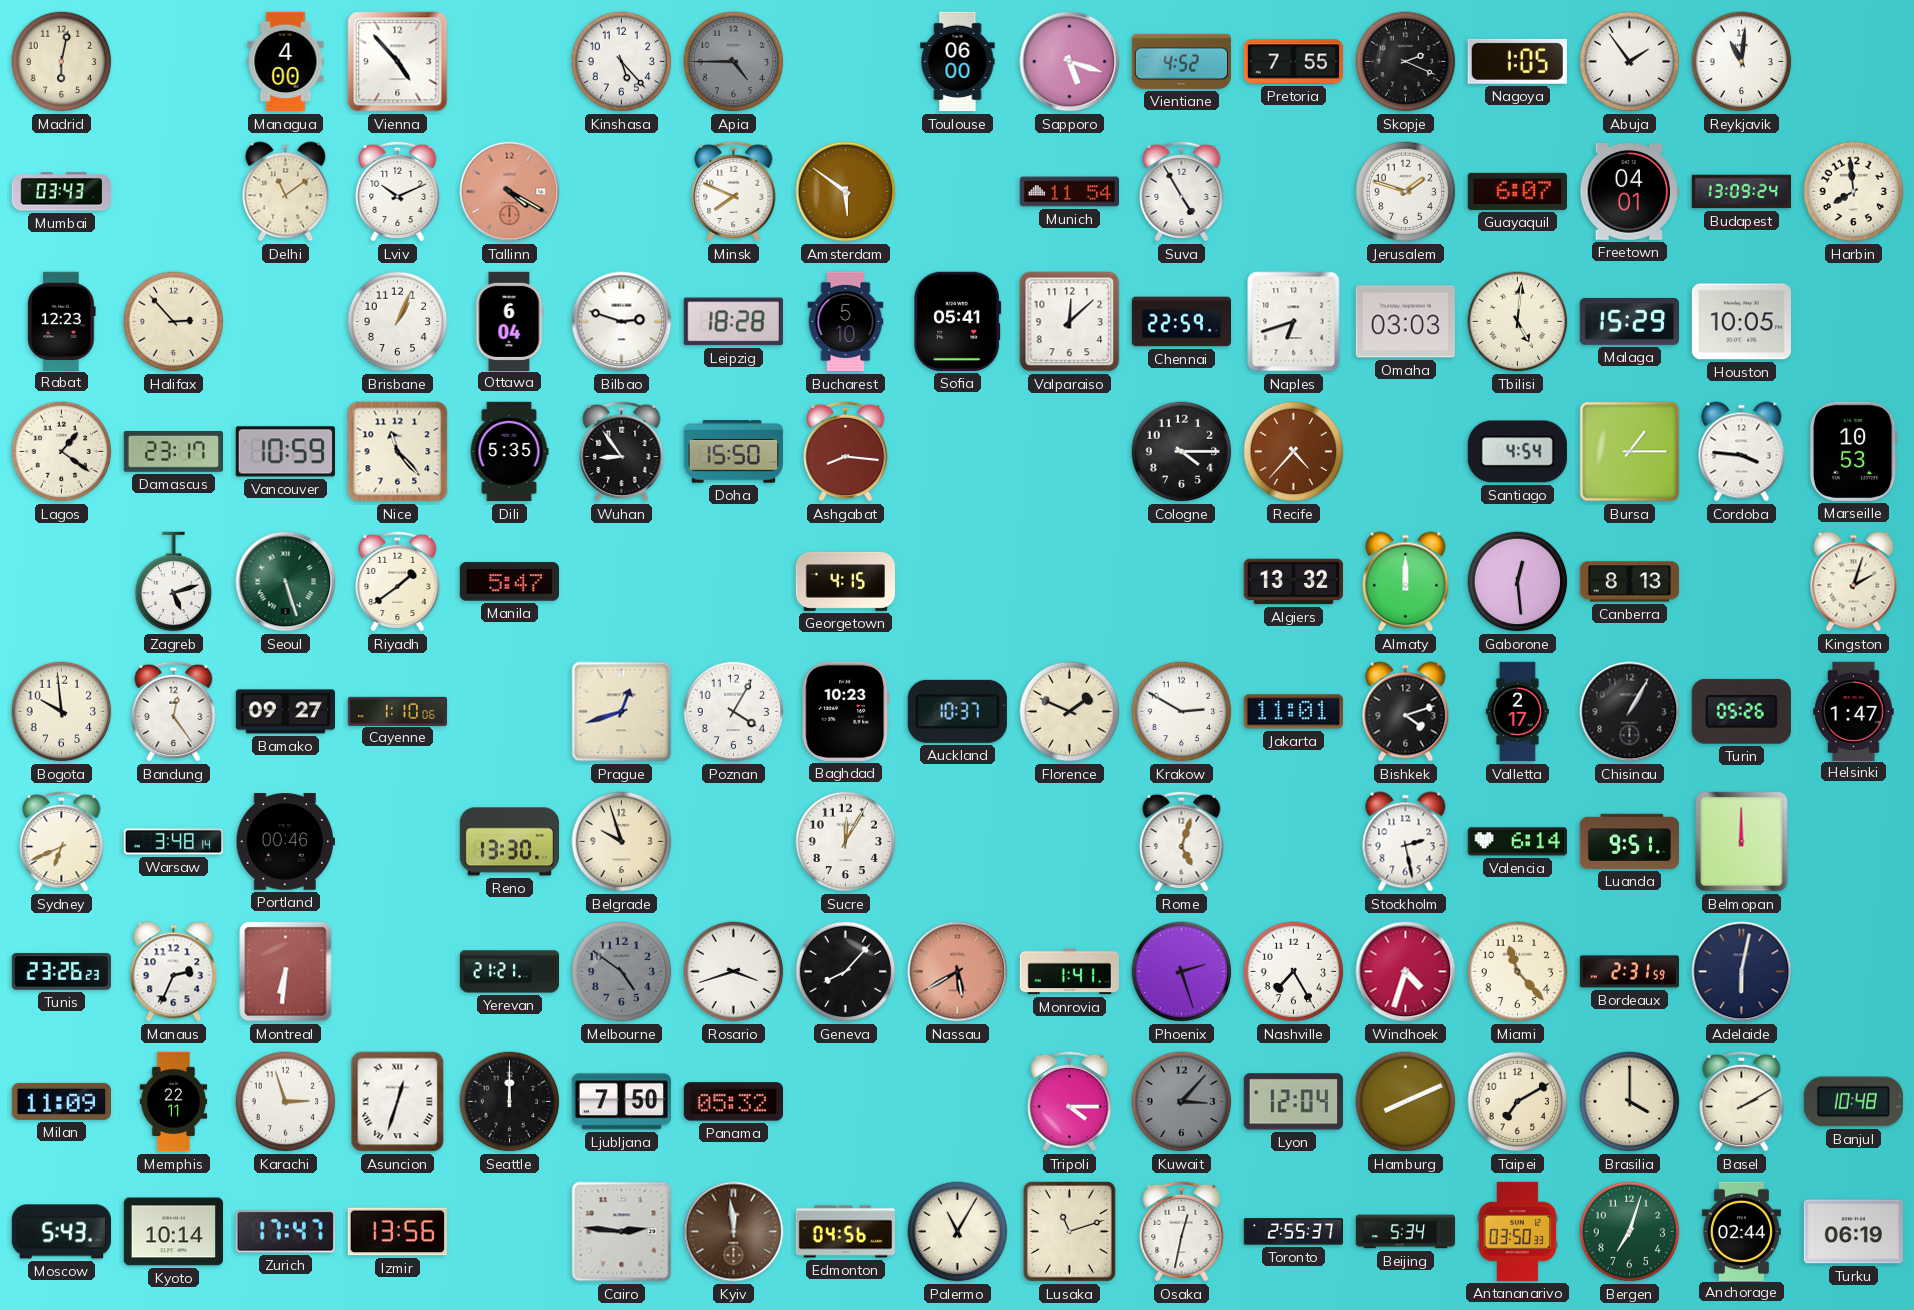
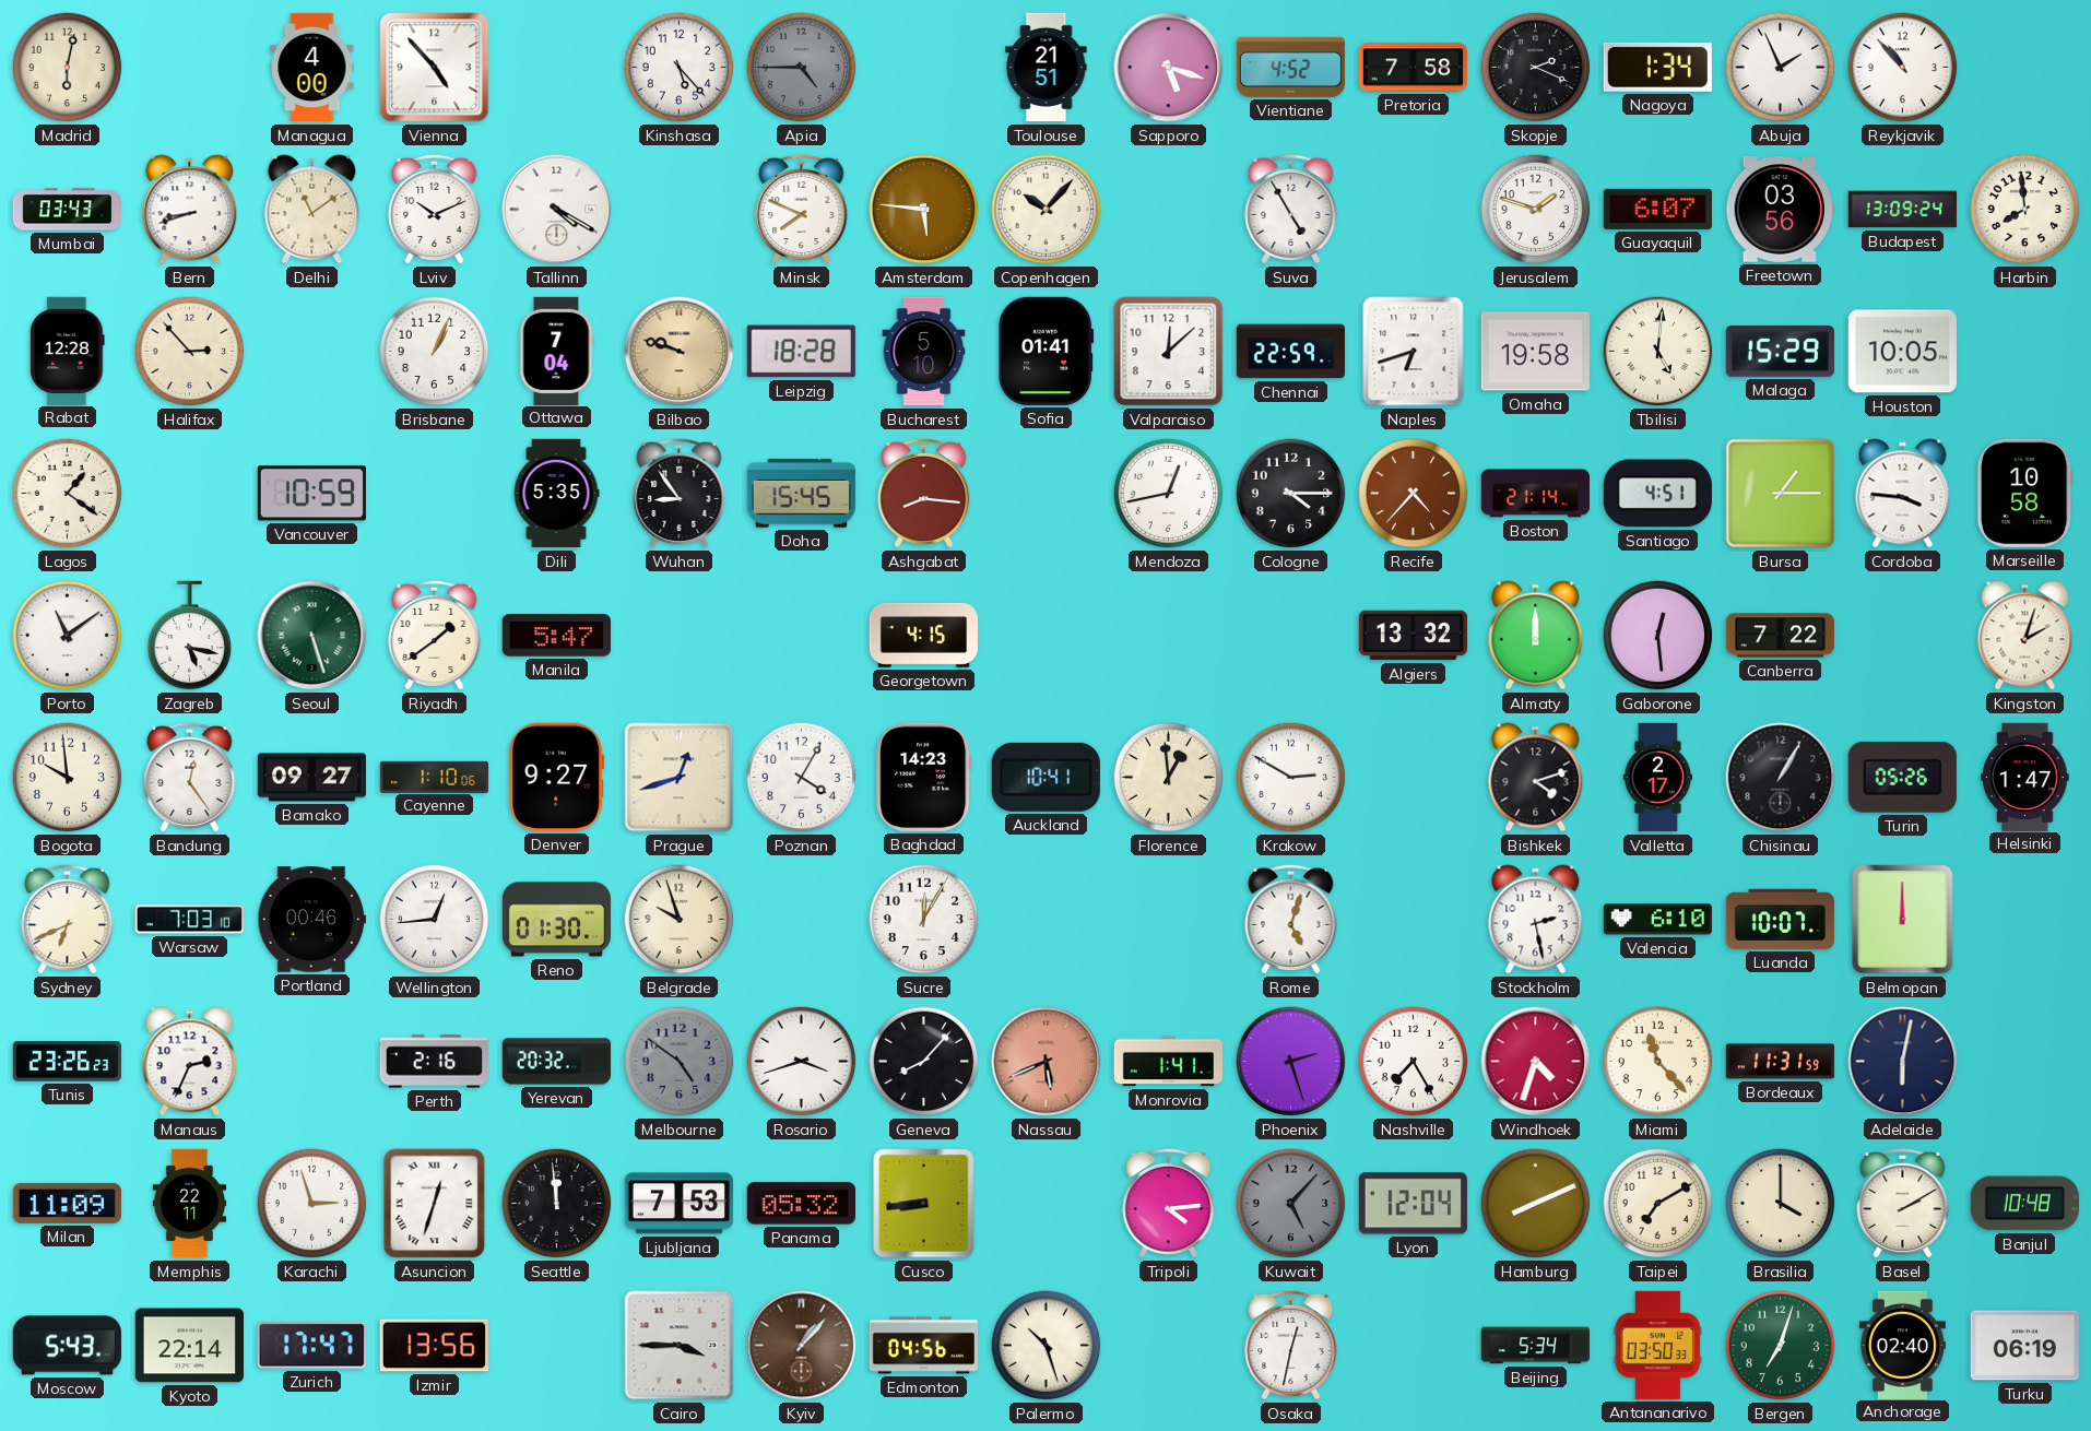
Toulouse: 06:00 -> 21:51 (1047, 68)
Pretoria: 7:55 -> 7:58 (1413, 68)
Nagoya: 1:05 -> 1:34 (1657, 67)
Abuja: 1:54 -> 1:56 (1781, 68)
Reykjavik: 11:01 -> 10:53 (1903, 68)
Bern: none -> 8:42 (190, 210)
Tallinn dial: salmon -> white (557, 210)
Amsterdam: 5:51 -> 5:46 (924, 210)
Copenhagen: none -> 10:07 (1047, 210)
Munich: 11:54 -> none (1069, 192)
Freetown: 04:01 -> 03:56 (1780, 210)
Rabat: 12:23 -> 12:28 (68, 351)
Ottawa: 6:04 -> 7:04 (556, 351)
Bilbao: 2:48 -> 9:48 (680, 352)
Bilbao dial: white -> champagne (680, 352)
Sofia: 05:41 -> 01:41 (1047, 351)
Omaha: 03:03 -> 19:58 (1535, 352)
Damascus: 23:17 -> none (173, 452)
Nice: 11:23 -> none (398, 452)
Doha: 15:50 -> 15:45 (801, 494)
Mendoza: none -> 12:43 (1169, 494)
Boston: none -> 21:14 (1535, 494)
Santiago: 4:54 -> 4:51 (1657, 494)
Marseille: 10:53 -> 10:58 (2024, 493)
Porto: none -> 11:09 (68, 636)
Zagreb: 5:12 -> 5:17 (190, 636)
Canberra: 8:13 -> 7:22 (1781, 636)
Denver: none -> 9:27 (557, 777)
Baghdad: 10:23 -> 14:23 (924, 777)
Auckland: 10:37 -> 10:41 (1045, 777)
Florence: 1:49 -> 12:59 (1169, 778)
Jakarta: 11:01 -> none (1293, 712)
Warsaw: 3:48 -> 7:03 (189, 920)
Wellington: none -> 12:44 (435, 920)
Reno: 13:30 -> 01:30 (556, 920)
Valencia: 6:14 -> 6:10 (1657, 920)
Luanda: 9:51 -> 10:07 (1780, 919)
Montreal: 6:31 -> none (286, 972)
Perth: none -> 2:16 (434, 1062)
Yerevan: 21:21 -> 20:32 (557, 1062)
Nassau: 5:40 -> 5:41 (1047, 1062)
Bordeaux: 2:31 -> 11:31 (1781, 1062)
Seattle: 12:00 -> 11:59 (557, 1204)
Ljubljana: 7:50 -> 7:53 (678, 1204)
Cusco: none -> 8:44 (924, 1204)
Tripoli: 4:15 -> 4:14 (1169, 1203)
Kuwait: 3:07 -> 5:07 (1291, 1204)
Kyoto: 10:14 -> 22:14 (189, 1346)
Cairo: 2:46 -> 3:45 (680, 1346)
Kyiv: 11:59 -> 1:07 (802, 1346)
Palermo: 11:05 -> 10:27 (1047, 1346)
Lusaka: 11:12 -> none (1070, 1232)
Toronto: 2:55 -> none (1293, 1232)
Anchorage: 02:44 -> 02:40 (1902, 1345)
